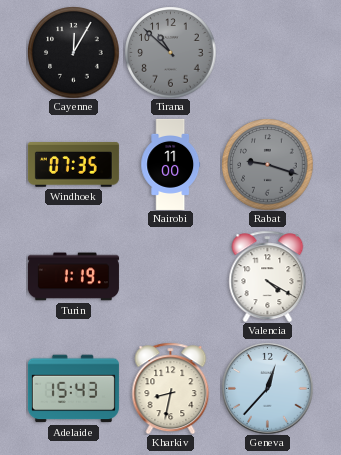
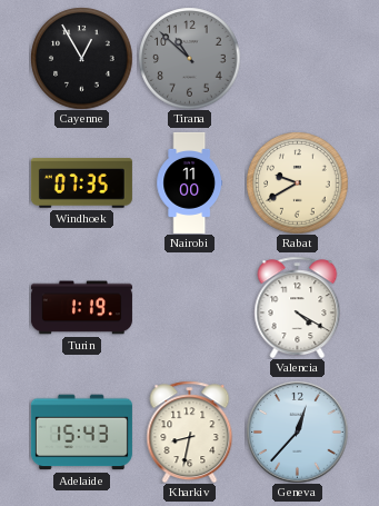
Cayenne: 12:05 -> 12:55 (81, 58)
Rabat: 9:18 -> 9:40 (297, 182)
Rabat dial: grey -> cream (297, 182)
